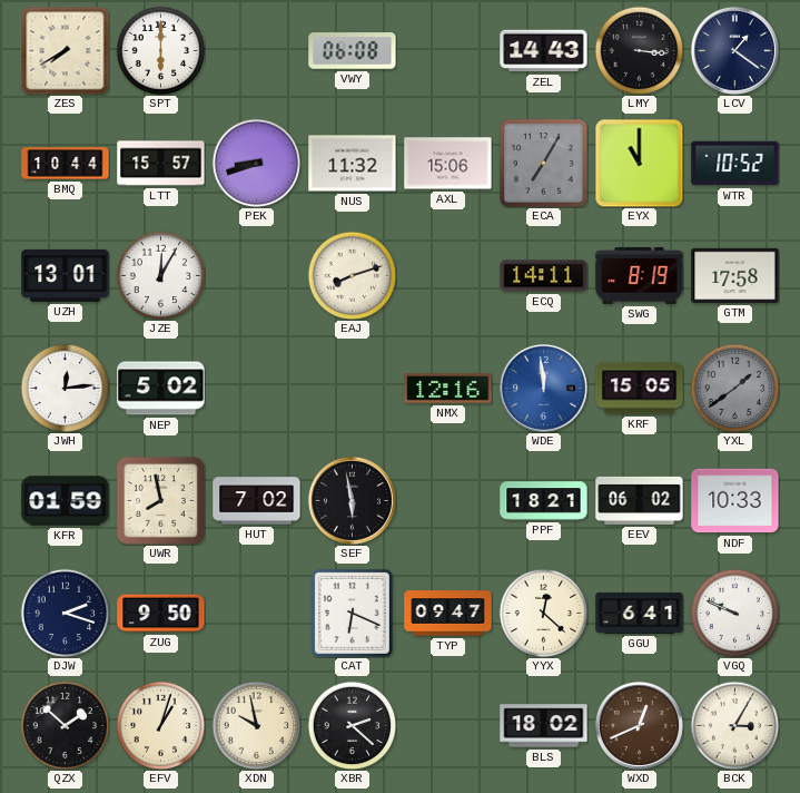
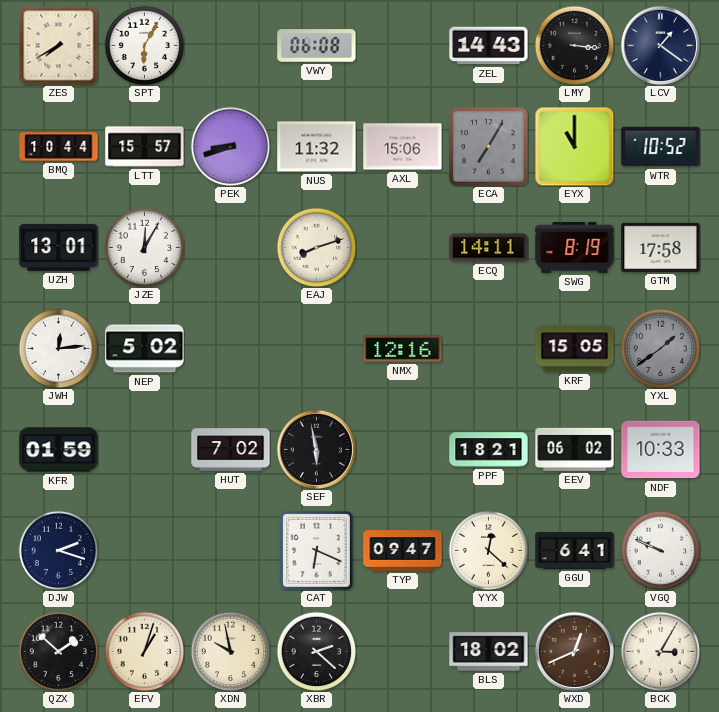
SPT: 6:00 -> 6:05 (144, 45)
WDE: 11:59 -> none (543, 388)
UWR: 7:58 -> none (160, 500)
ZUG: 9:50 -> none (161, 614)
